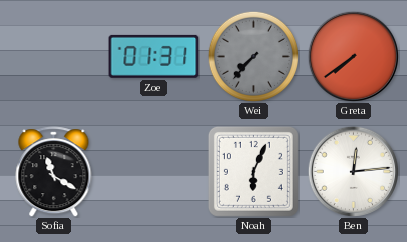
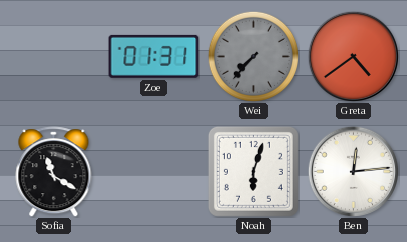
Greta: 7:39 -> 4:39 (353, 56)
Noah: 6:04 -> 6:03 (253, 171)
